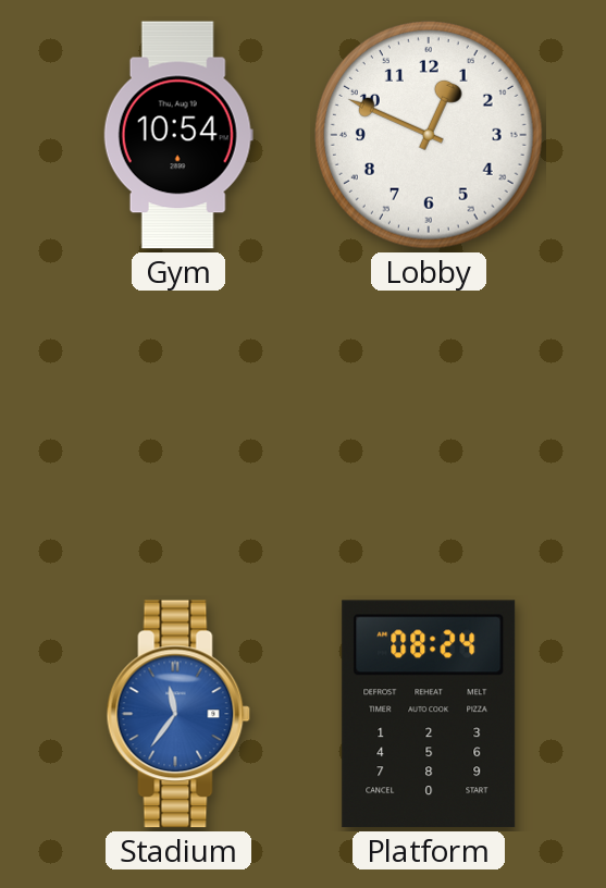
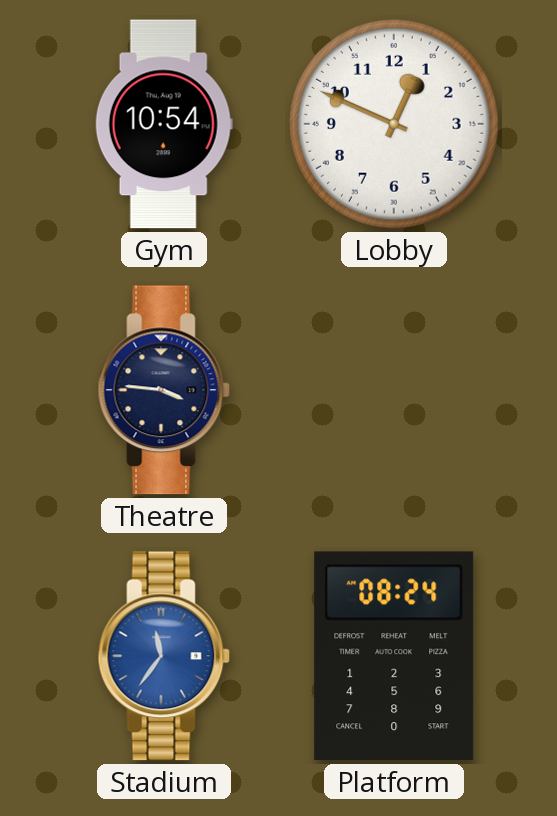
Theatre: none -> 3:46 (164, 390)
